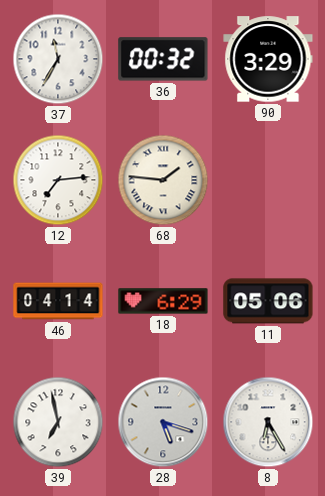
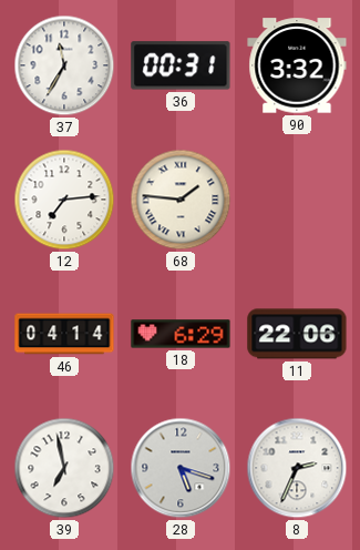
36: 00:32 -> 00:31 (181, 65)
90: 3:29 -> 3:32 (297, 65)
11: 05:06 -> 22:06 (297, 334)
8: 6:25 -> 2:34 (297, 468)
